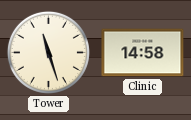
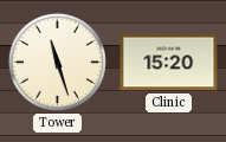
Clinic: 14:58 -> 15:20 (169, 63)
